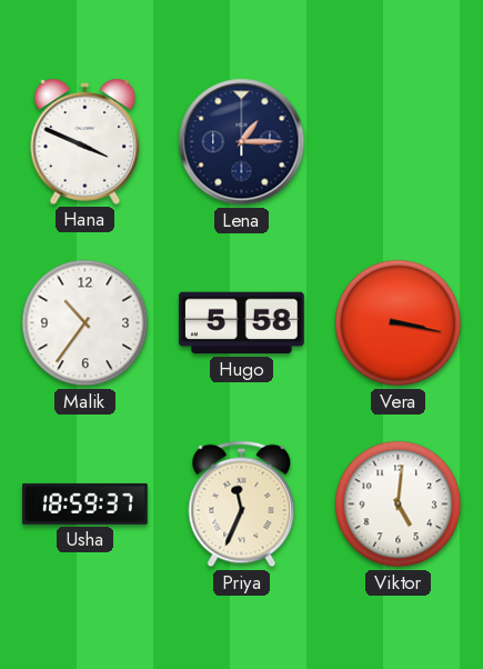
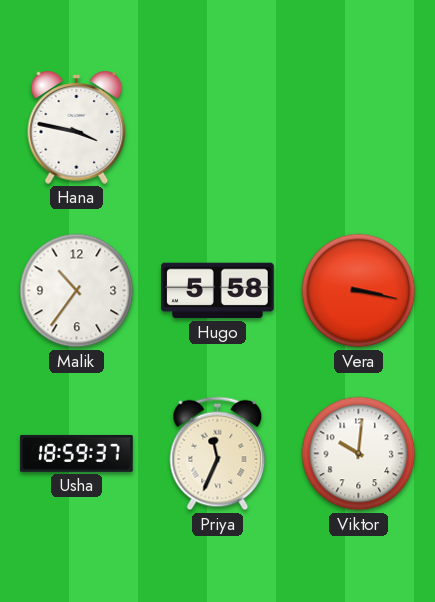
Hana: 3:49 -> 3:47 (77, 127)
Lena: 1:15 -> none (242, 142)
Viktor: 5:01 -> 10:01 (359, 454)
